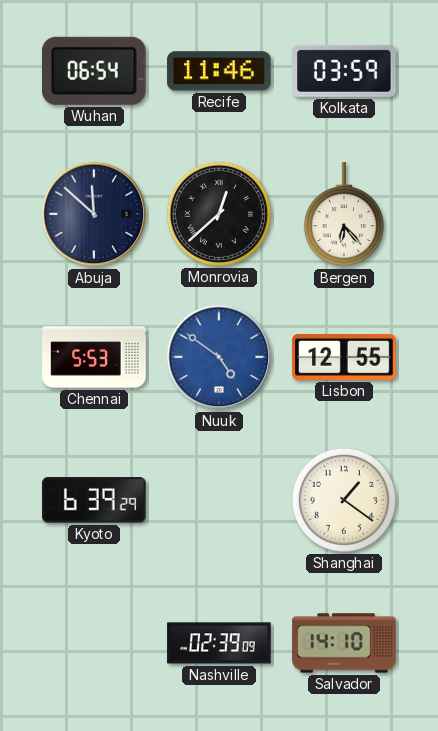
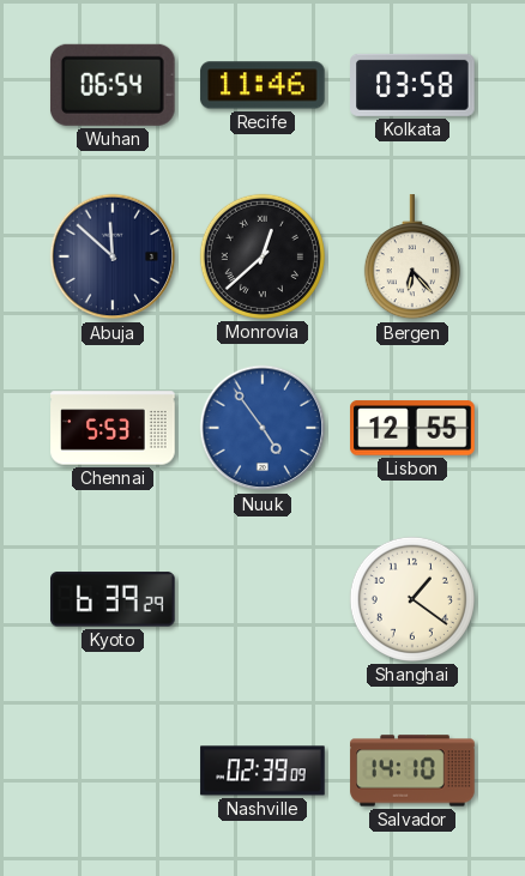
Kolkata: 03:59 -> 03:58 (412, 85)
Nuuk: 4:51 -> 4:54 (262, 428)
